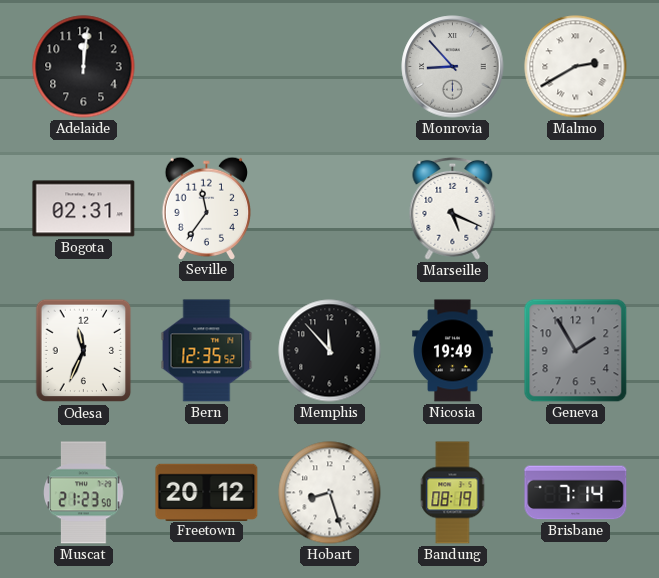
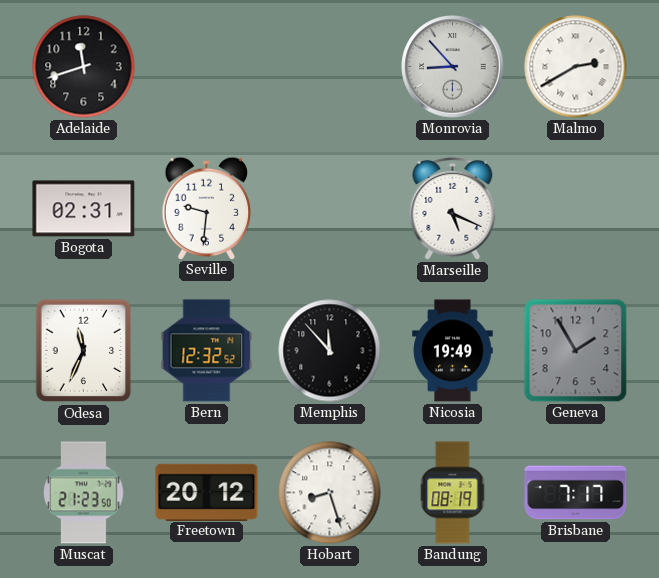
Adelaide: 12:01 -> 11:42 (84, 67)
Seville: 11:36 -> 9:31 (206, 208)
Bern: 12:35 -> 12:32 (207, 351)
Brisbane: 7:14 -> 7:17 (576, 493)
